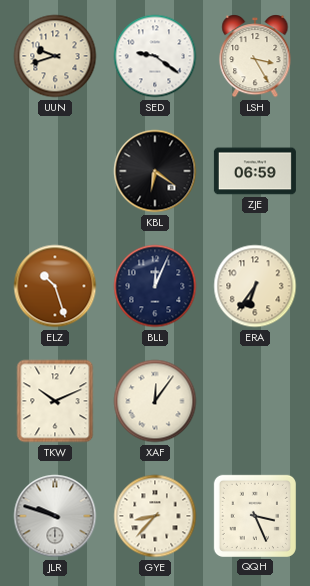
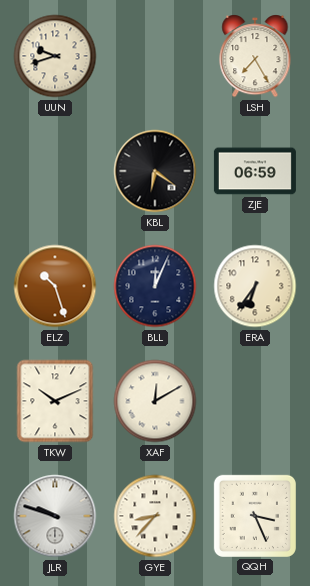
SED: 9:21 -> none (155, 56)
LSH: 3:25 -> 7:25 (255, 57)
XAF: 12:06 -> 12:10 (155, 401)
